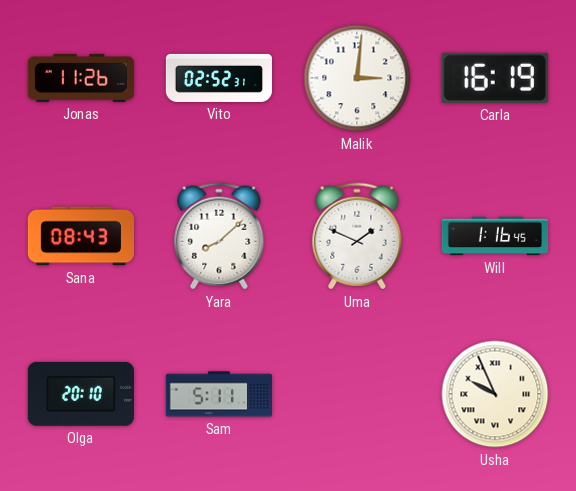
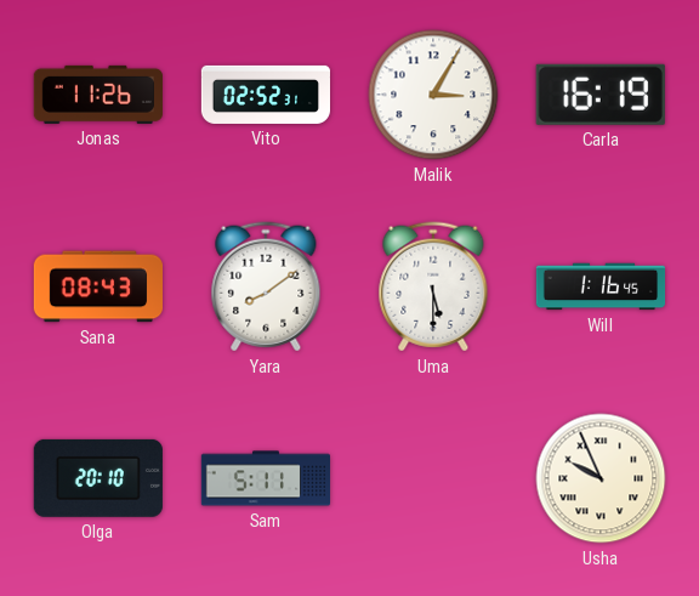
Malik: 3:01 -> 3:05 (433, 95)
Yara: 8:08 -> 8:09 (266, 286)
Uma: 1:49 -> 5:30 (433, 286)
